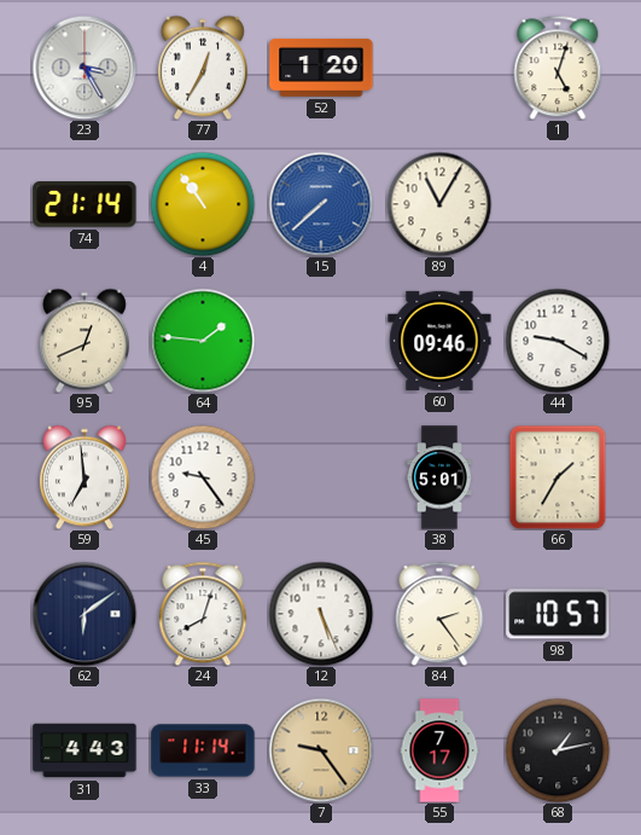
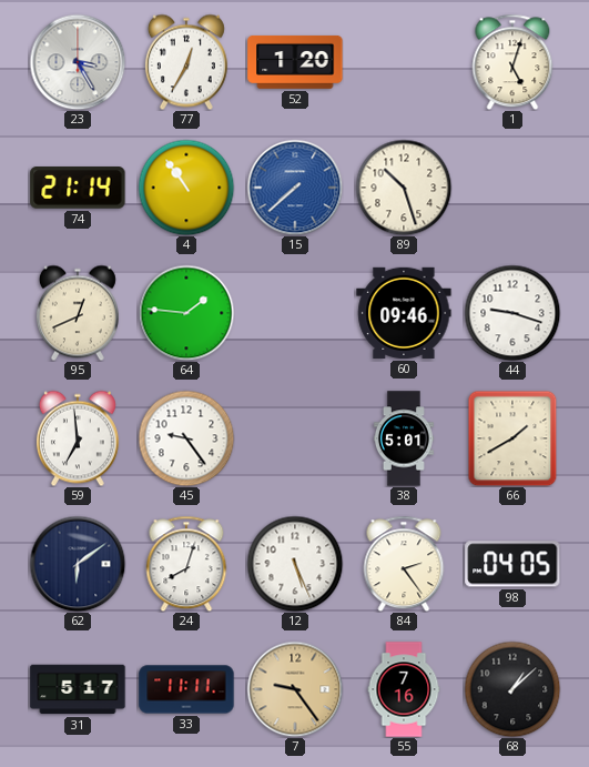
89: 11:05 -> 10:27 (404, 188)
44: 9:20 -> 9:18 (512, 313)
66: 1:35 -> 1:40 (512, 438)
98: 10:57 -> 04:05 (512, 564)
31: 4:43 -> 5:17 (78, 689)
33: 11:14 -> 11:11 (186, 689)
55: 7:17 -> 7:16 (404, 689)
68: 1:13 -> 1:08 (512, 689)
